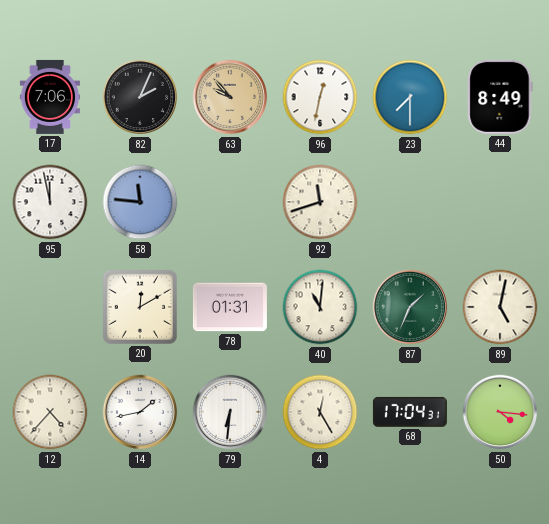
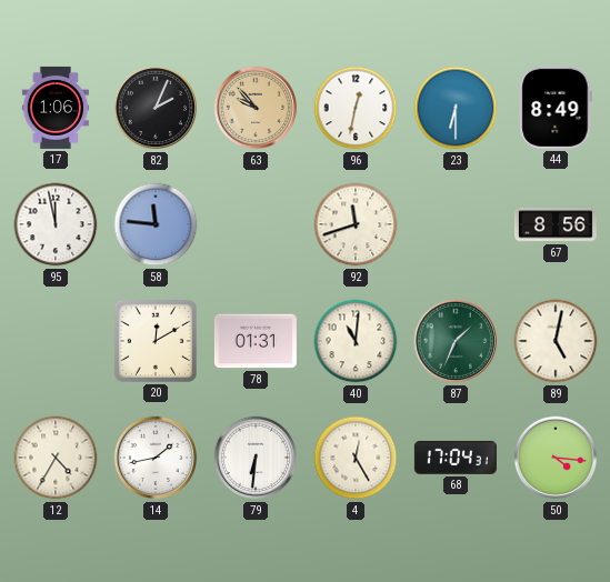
17: 7:06 -> 1:06 (56, 108)
23: 7:30 -> 6:30 (456, 108)
67: none -> 8:56 (556, 224)
12: 4:37 -> 4:35 (56, 458)
